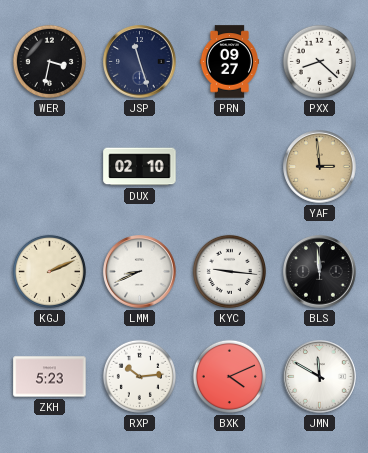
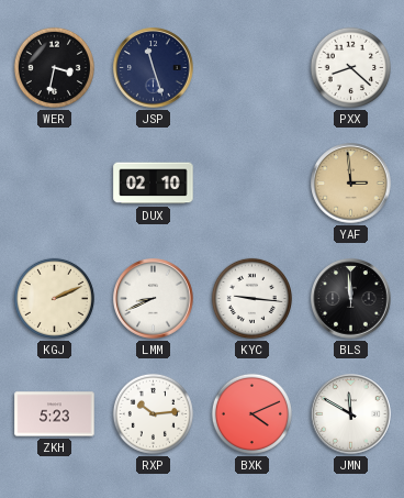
PRN: 09:27 -> none (229, 62)
